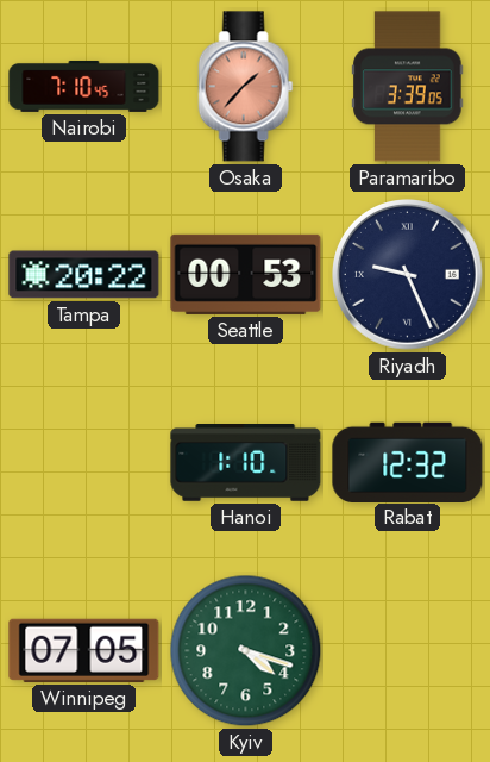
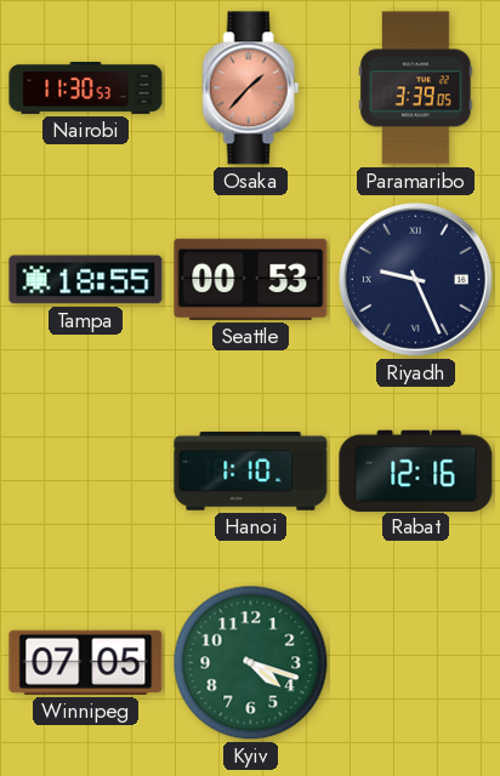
Nairobi: 7:10 -> 11:30 (86, 87)
Tampa: 20:22 -> 18:55 (86, 280)
Rabat: 12:32 -> 12:16 (416, 470)
